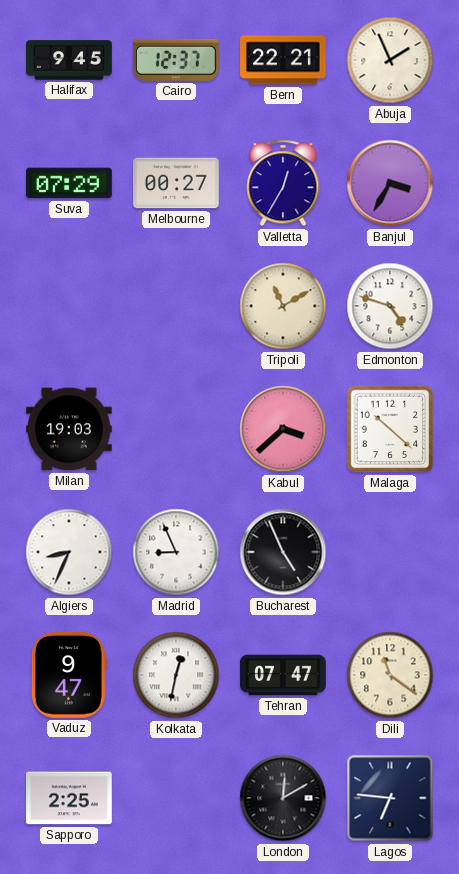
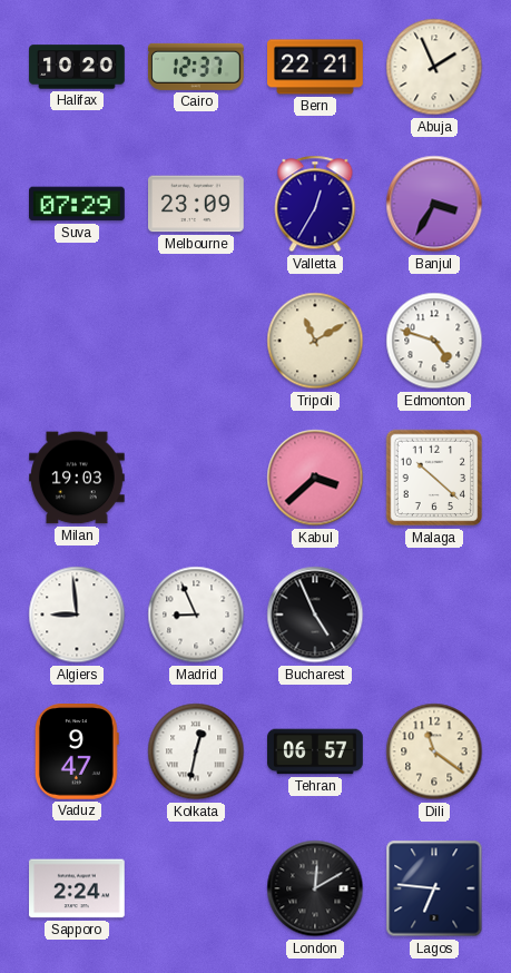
Halifax: 9:45 -> 10:20 (77, 67)
Melbourne: 00:27 -> 23:09 (197, 204)
Algiers: 8:34 -> 8:59 (77, 615)
Tehran: 07:47 -> 06:57 (315, 751)
Sapporo: 2:25 -> 2:24 (78, 888)
